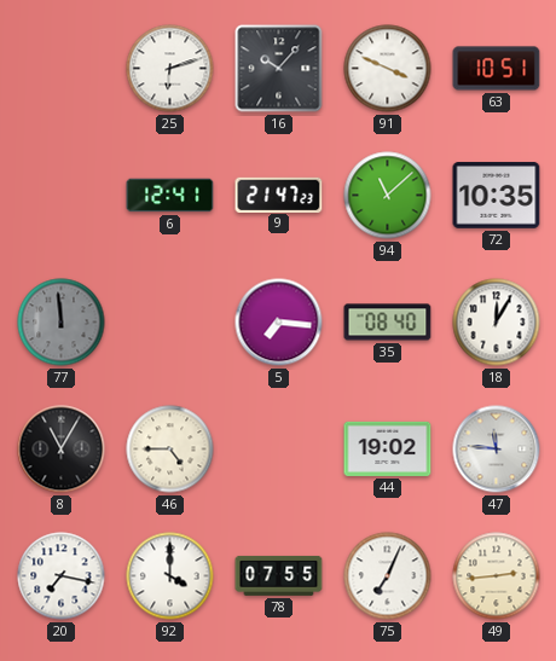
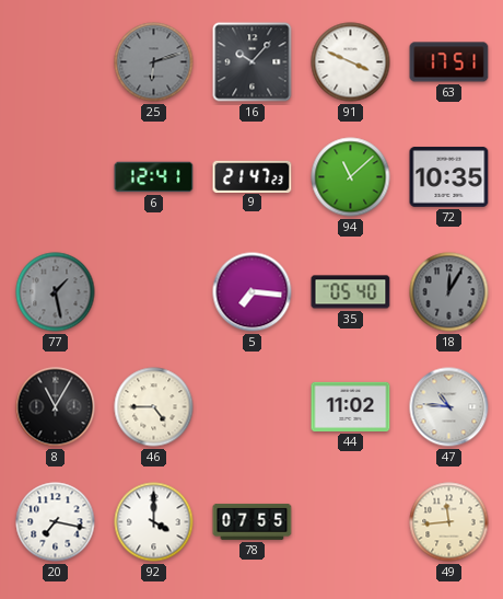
25 dial: white -> grey (154, 62)
63: 10:51 -> 17:51 (449, 62)
77: 11:59 -> 1:28 (56, 292)
35: 08:40 -> 05:40 (351, 292)
18 dial: white -> grey (449, 292)
44: 19:02 -> 11:02 (351, 406)
47: 11:46 -> 10:46 (449, 407)
75: 7:04 -> none (388, 576)
49: 2:44 -> 11:44 (449, 522)
